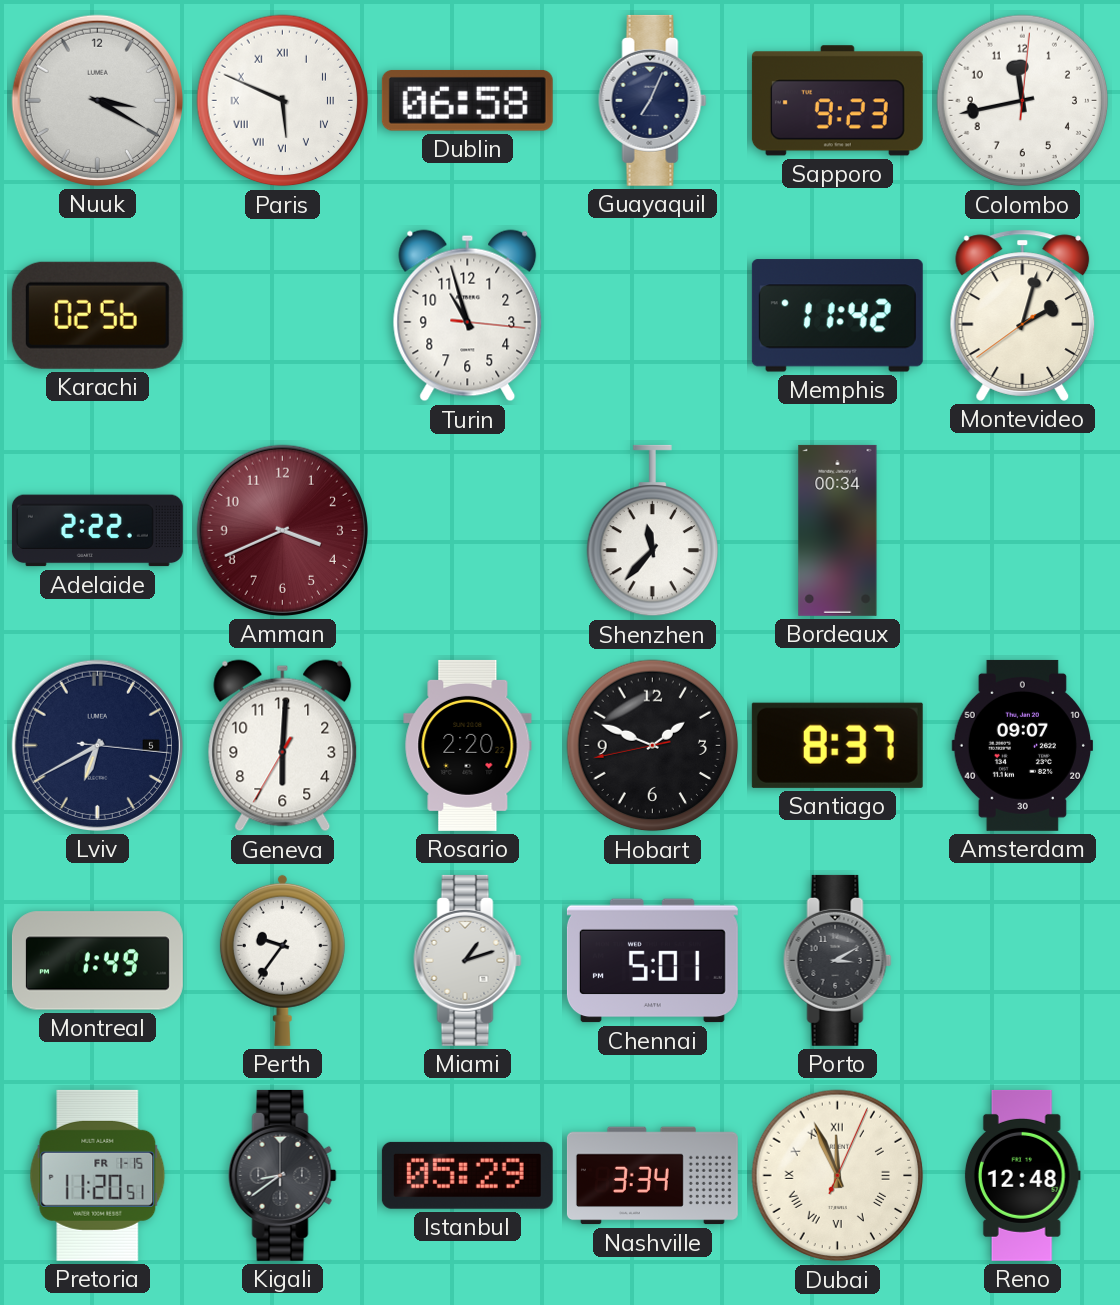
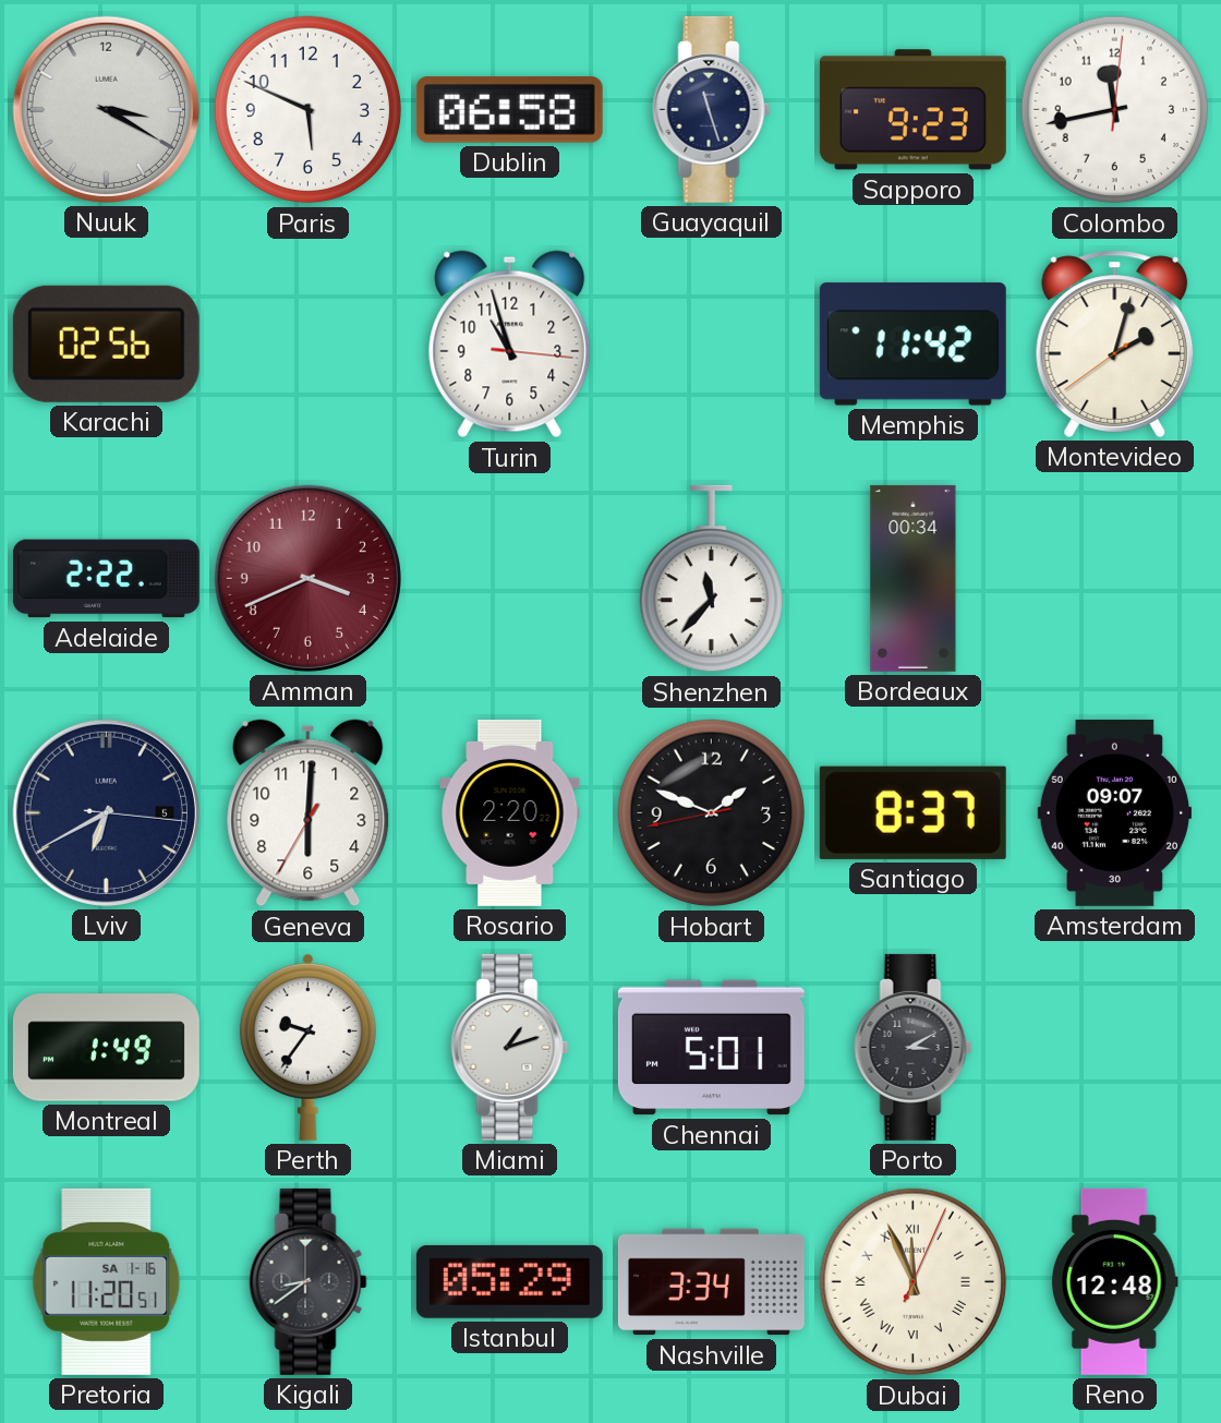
Paris numerals: Roman -> Arabic (309, 110)
Guayaquil: 7:04 -> 11:27 (712, 109)
Pretoria date: FR 1-15 -> SA 1-16 (107, 1281)
